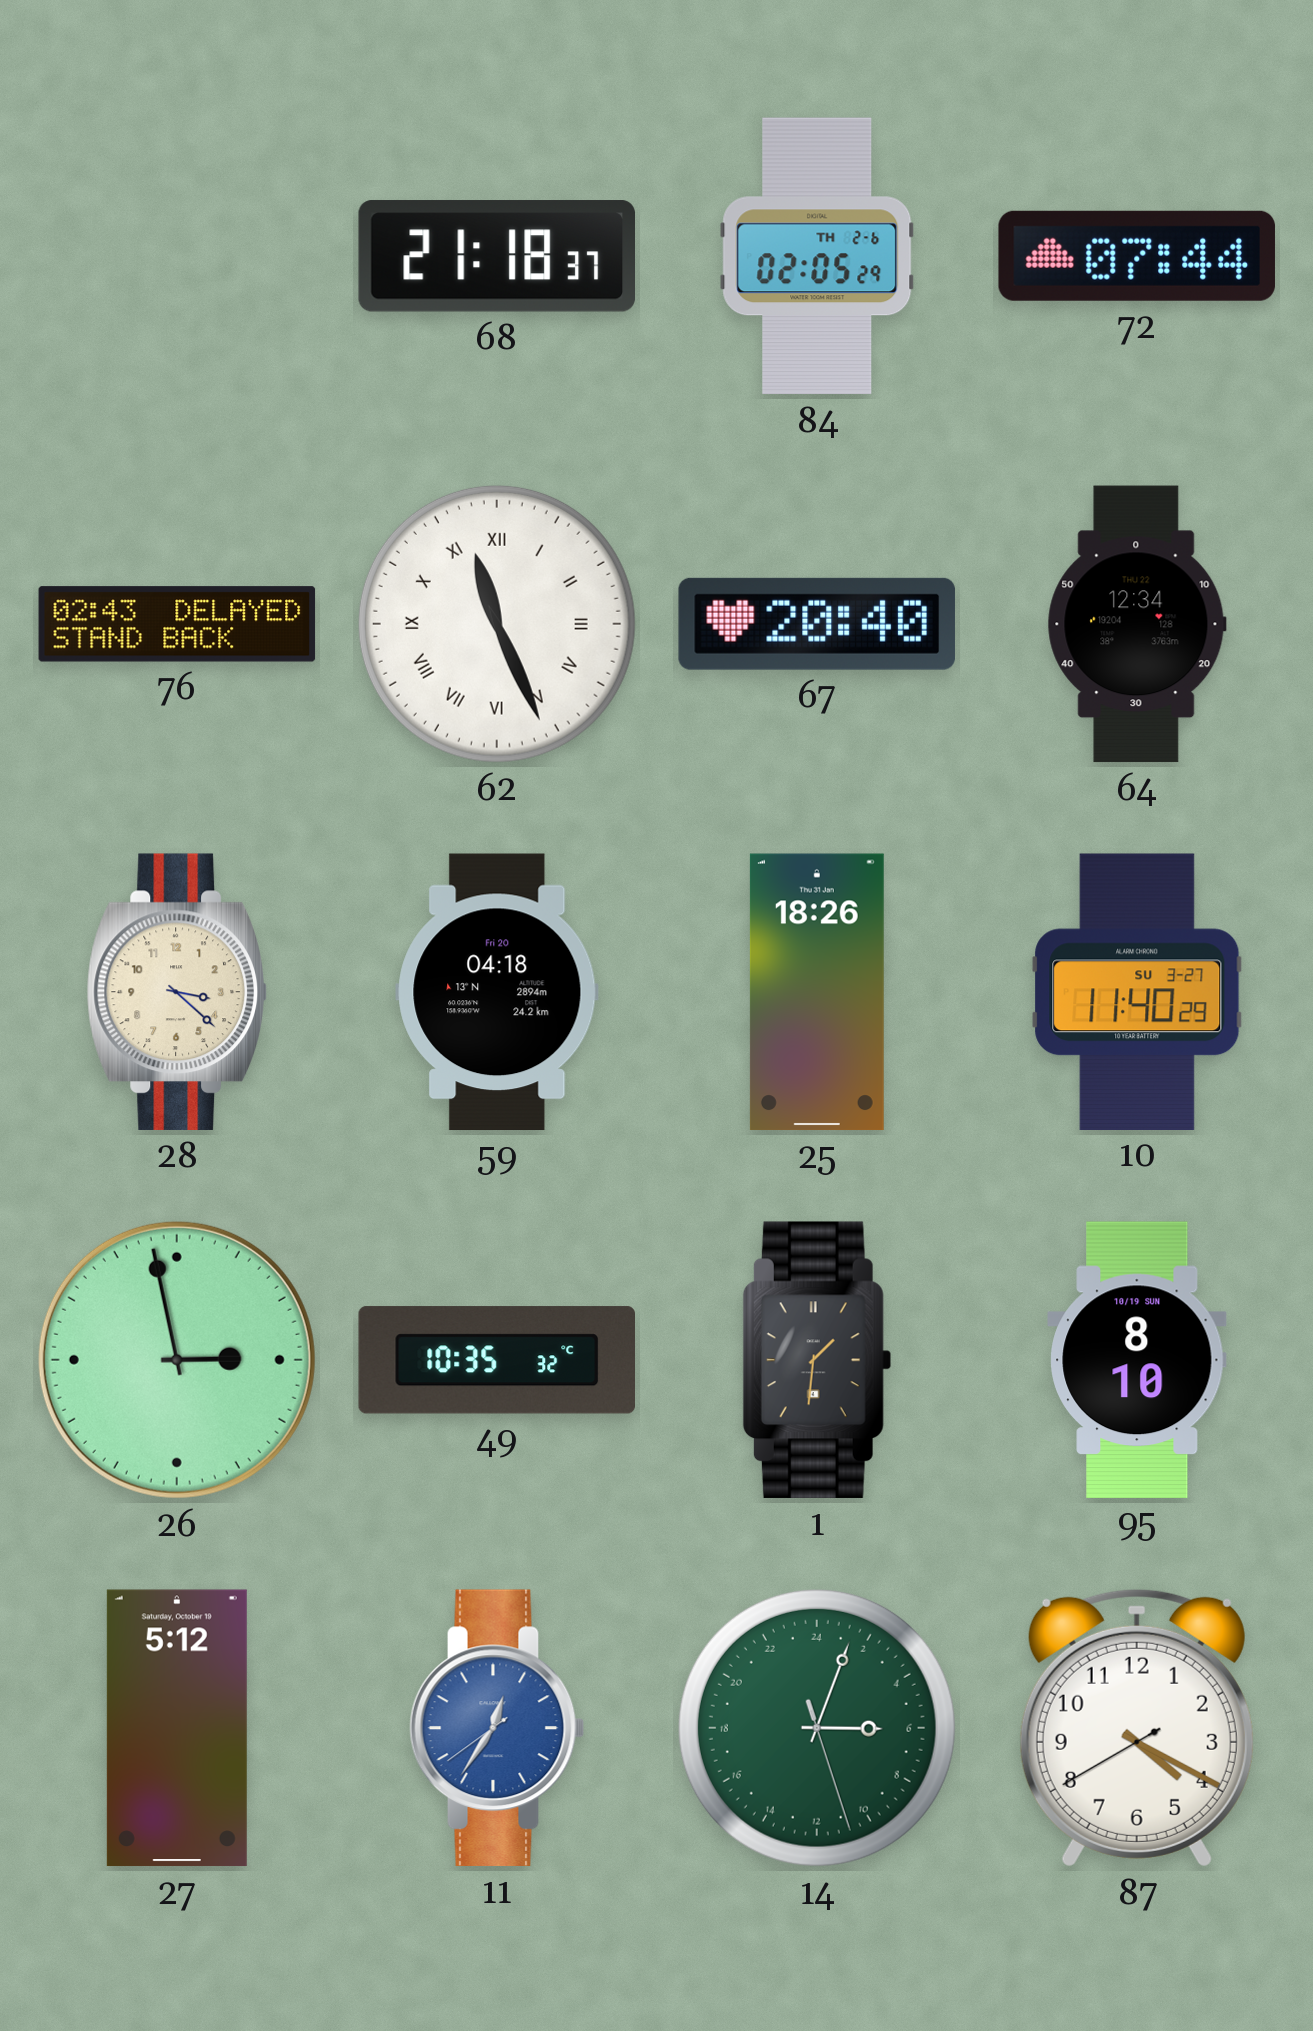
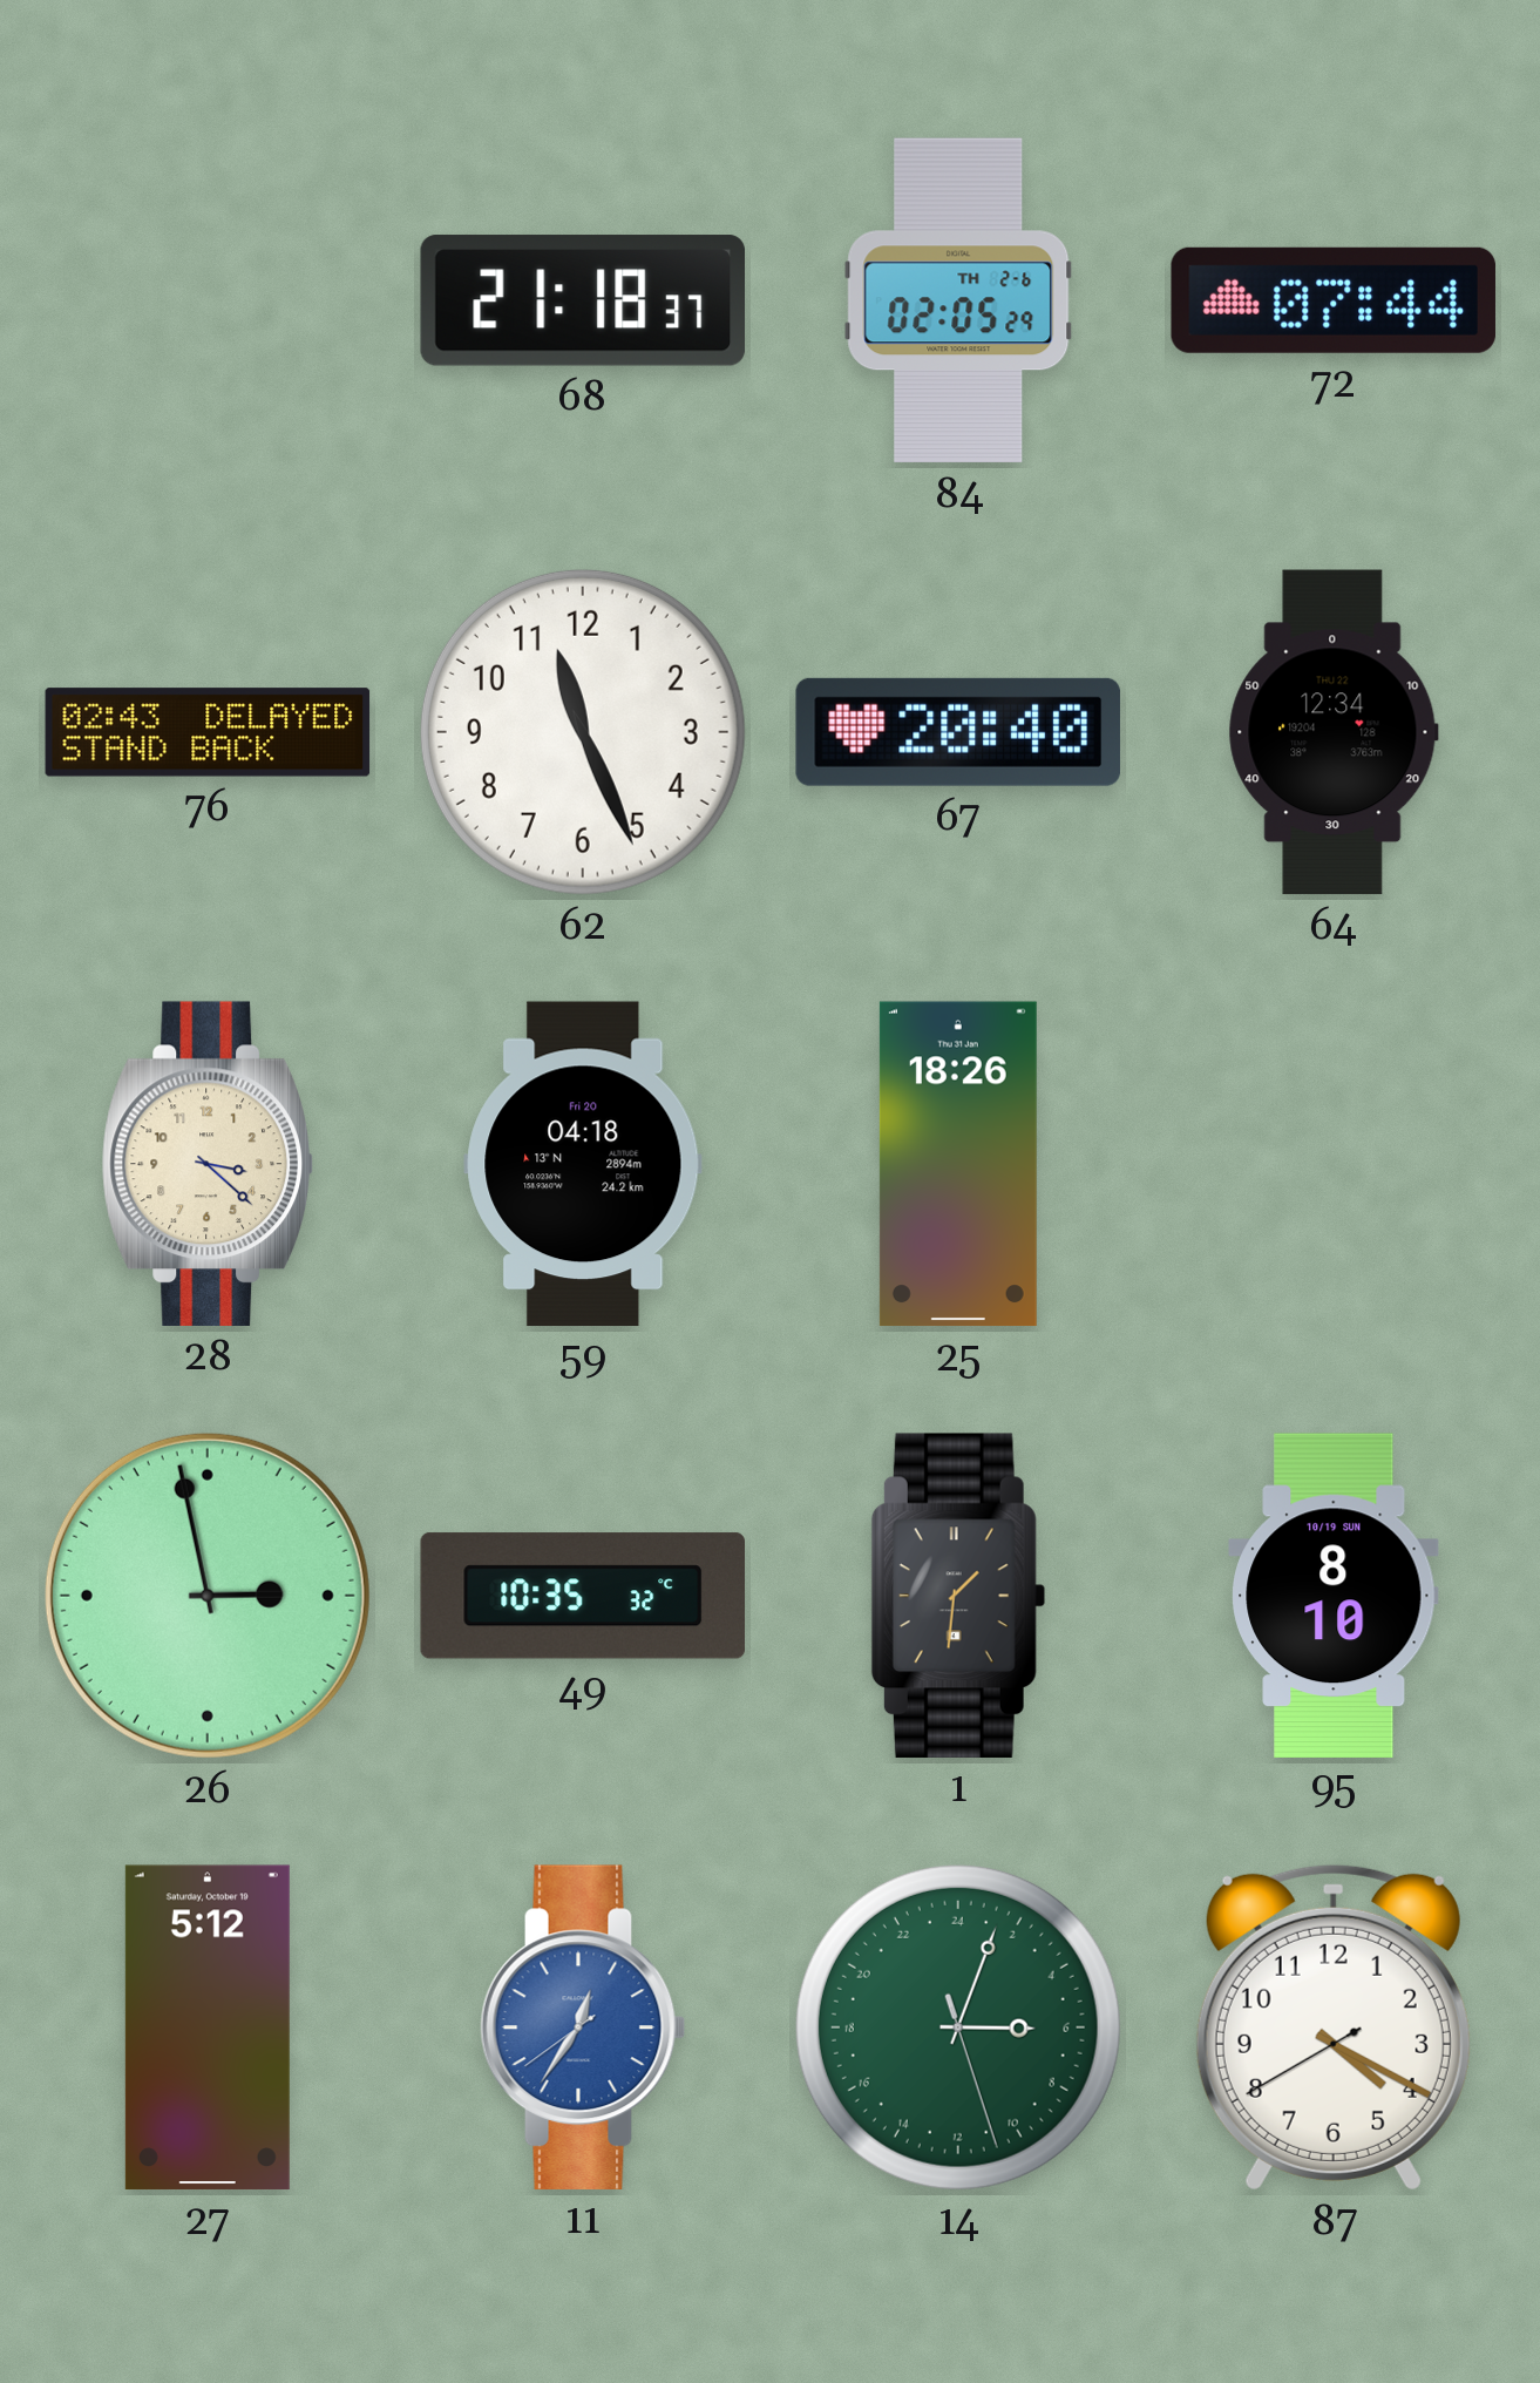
62 numerals: Roman -> Arabic (583, 732)
10: 11:40 -> none (1137, 991)
